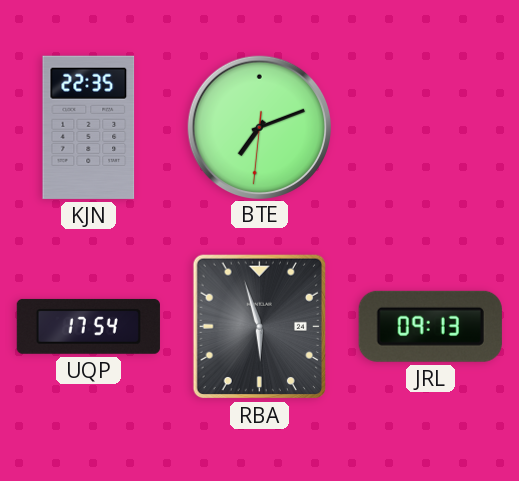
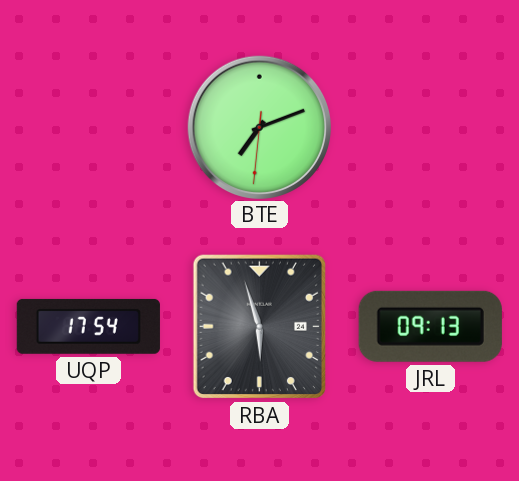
KJN: 22:35 -> none (89, 127)
